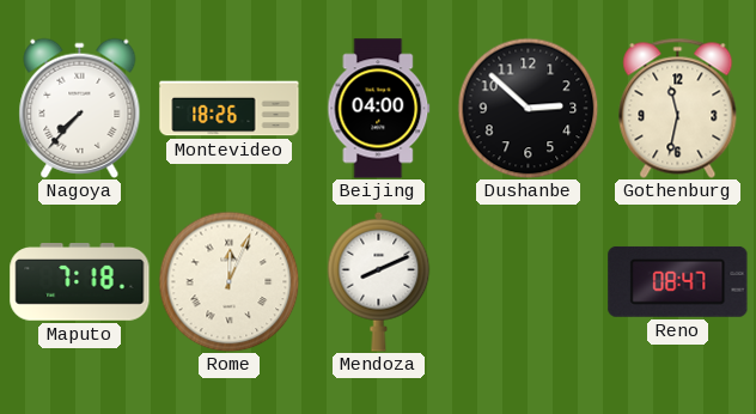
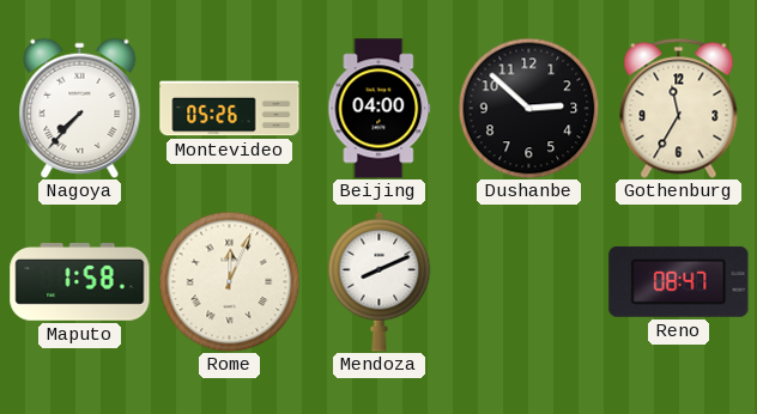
Montevideo: 18:26 -> 05:26 (230, 109)
Gothenburg: 11:32 -> 11:35 (679, 108)
Maputo: 7:18 -> 1:58 (80, 282)
